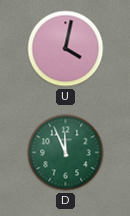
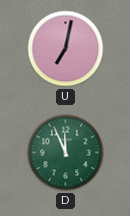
U: 4:02 -> 7:02 (66, 49)
